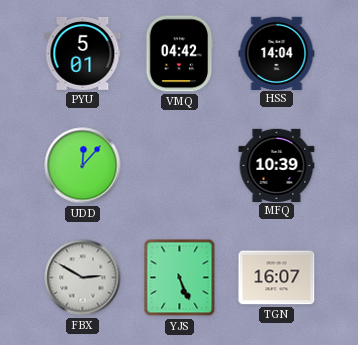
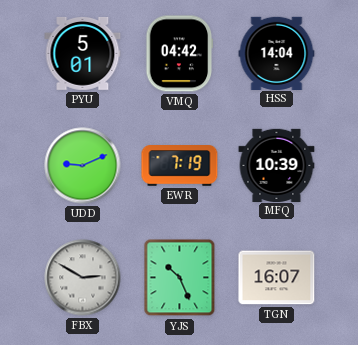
UDD: 12:07 -> 9:11 (83, 166)
EWR: none -> 7:19 (180, 166)
YJS: 5:26 -> 10:26 (180, 278)
